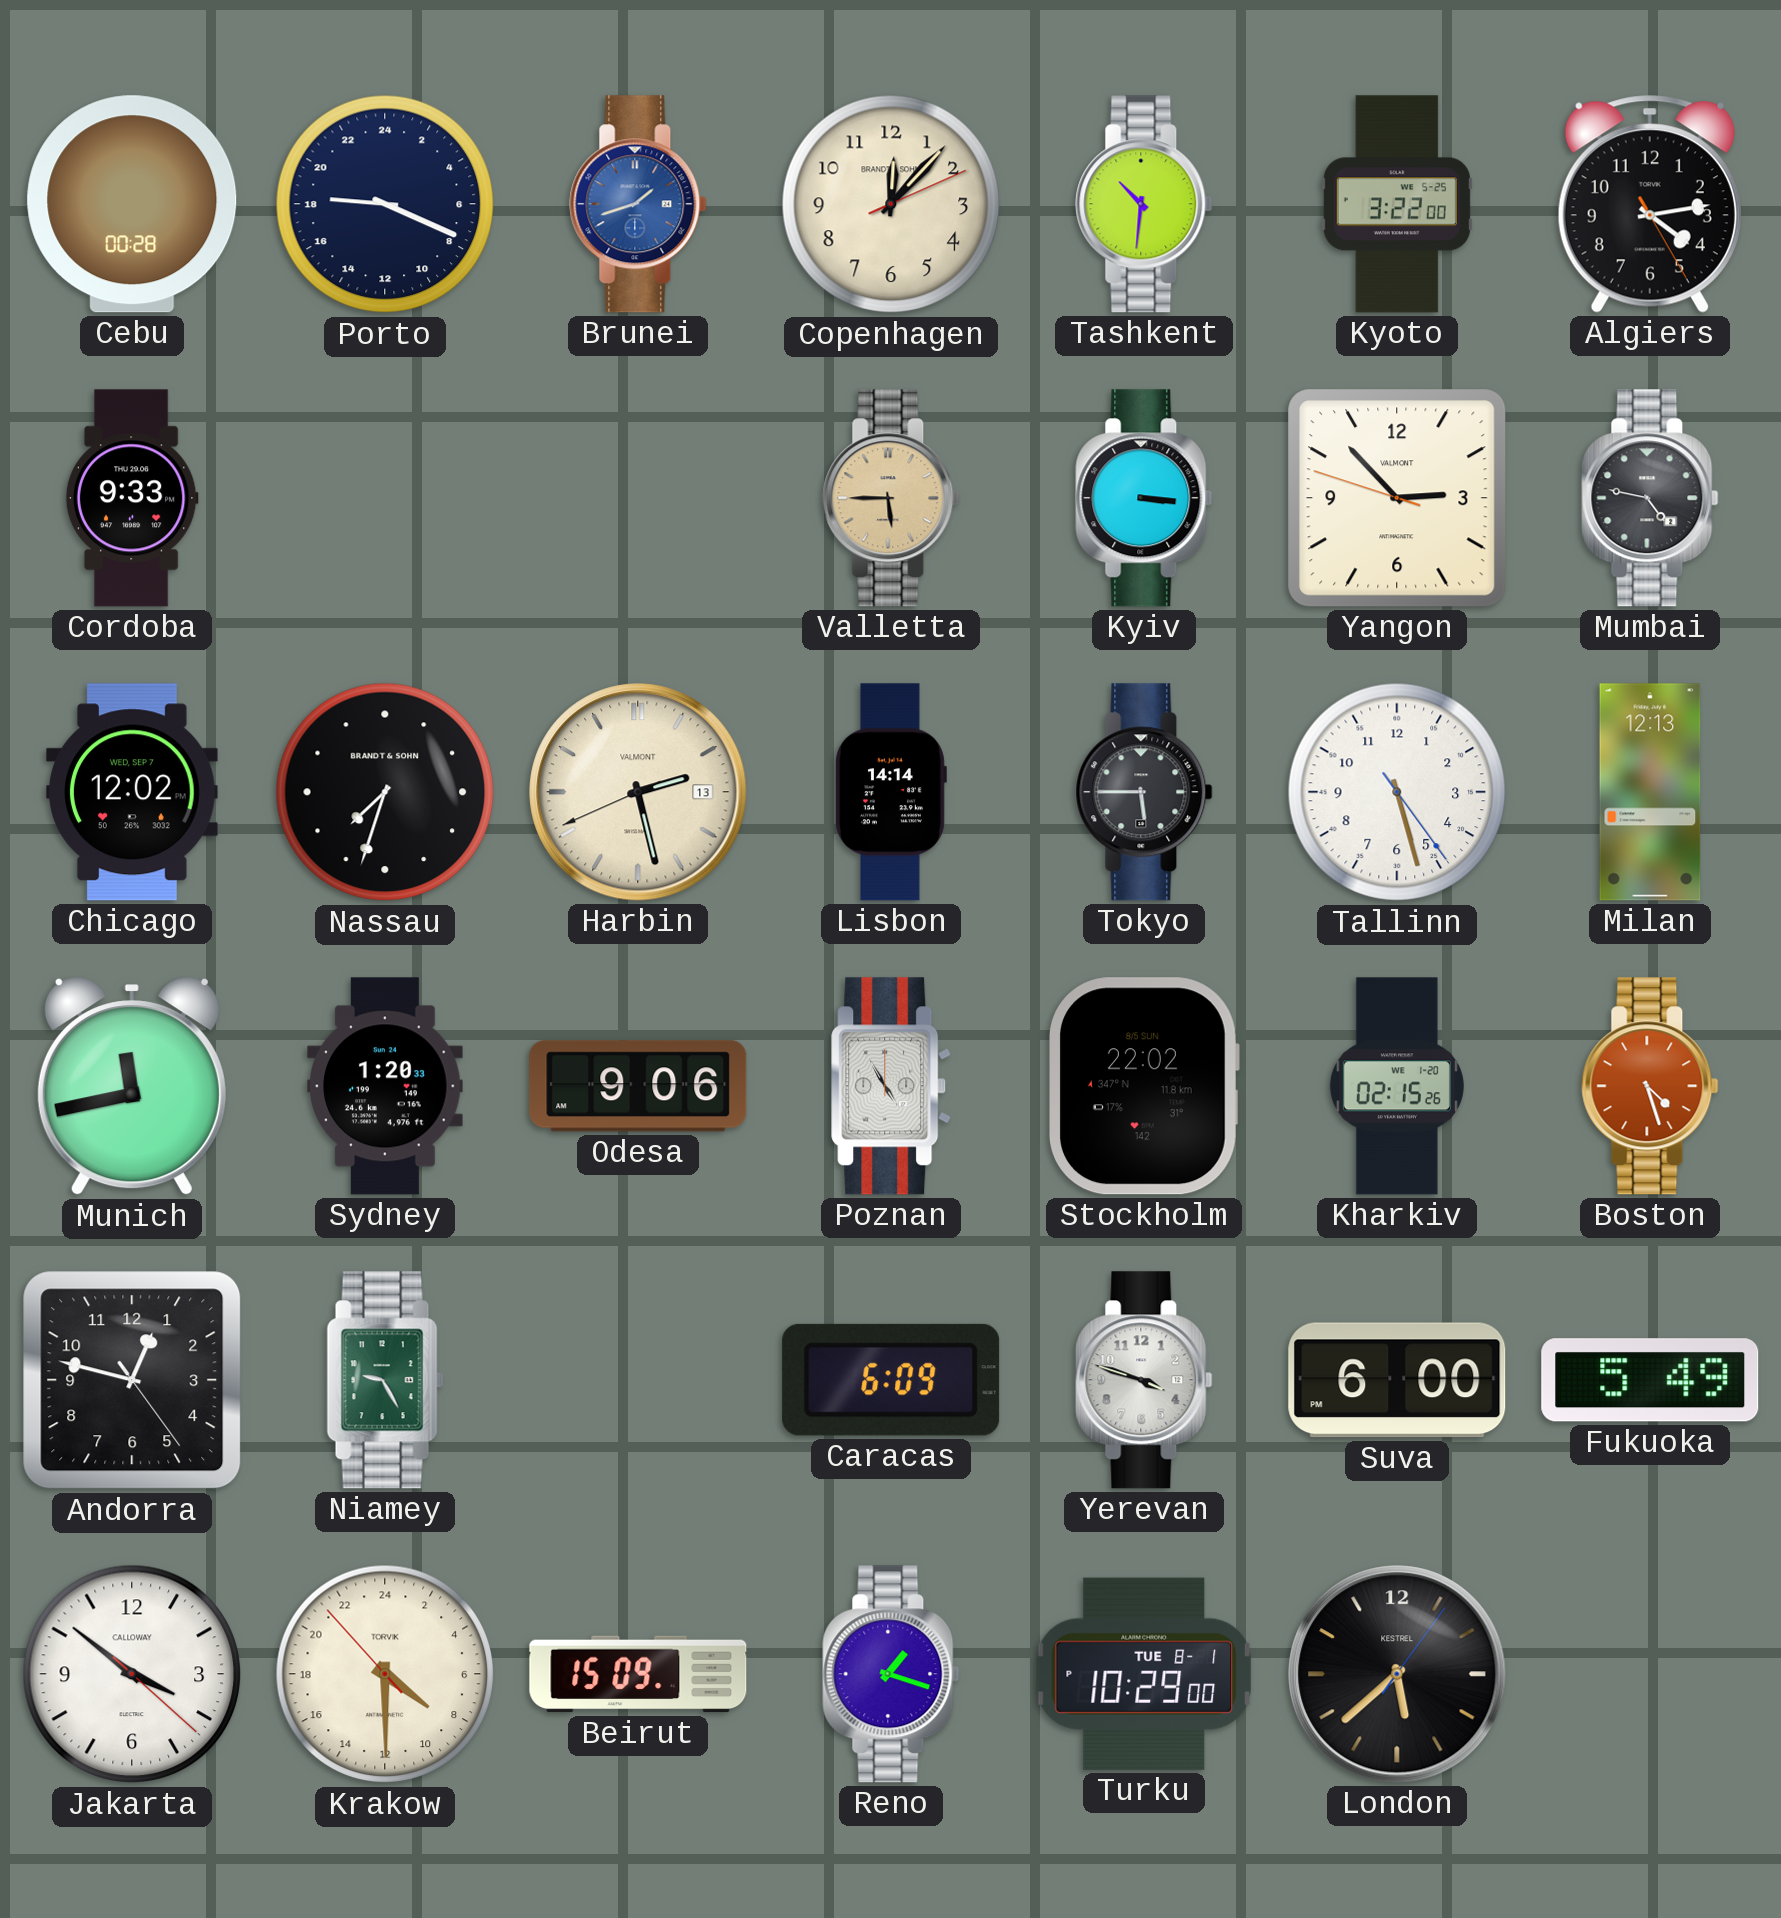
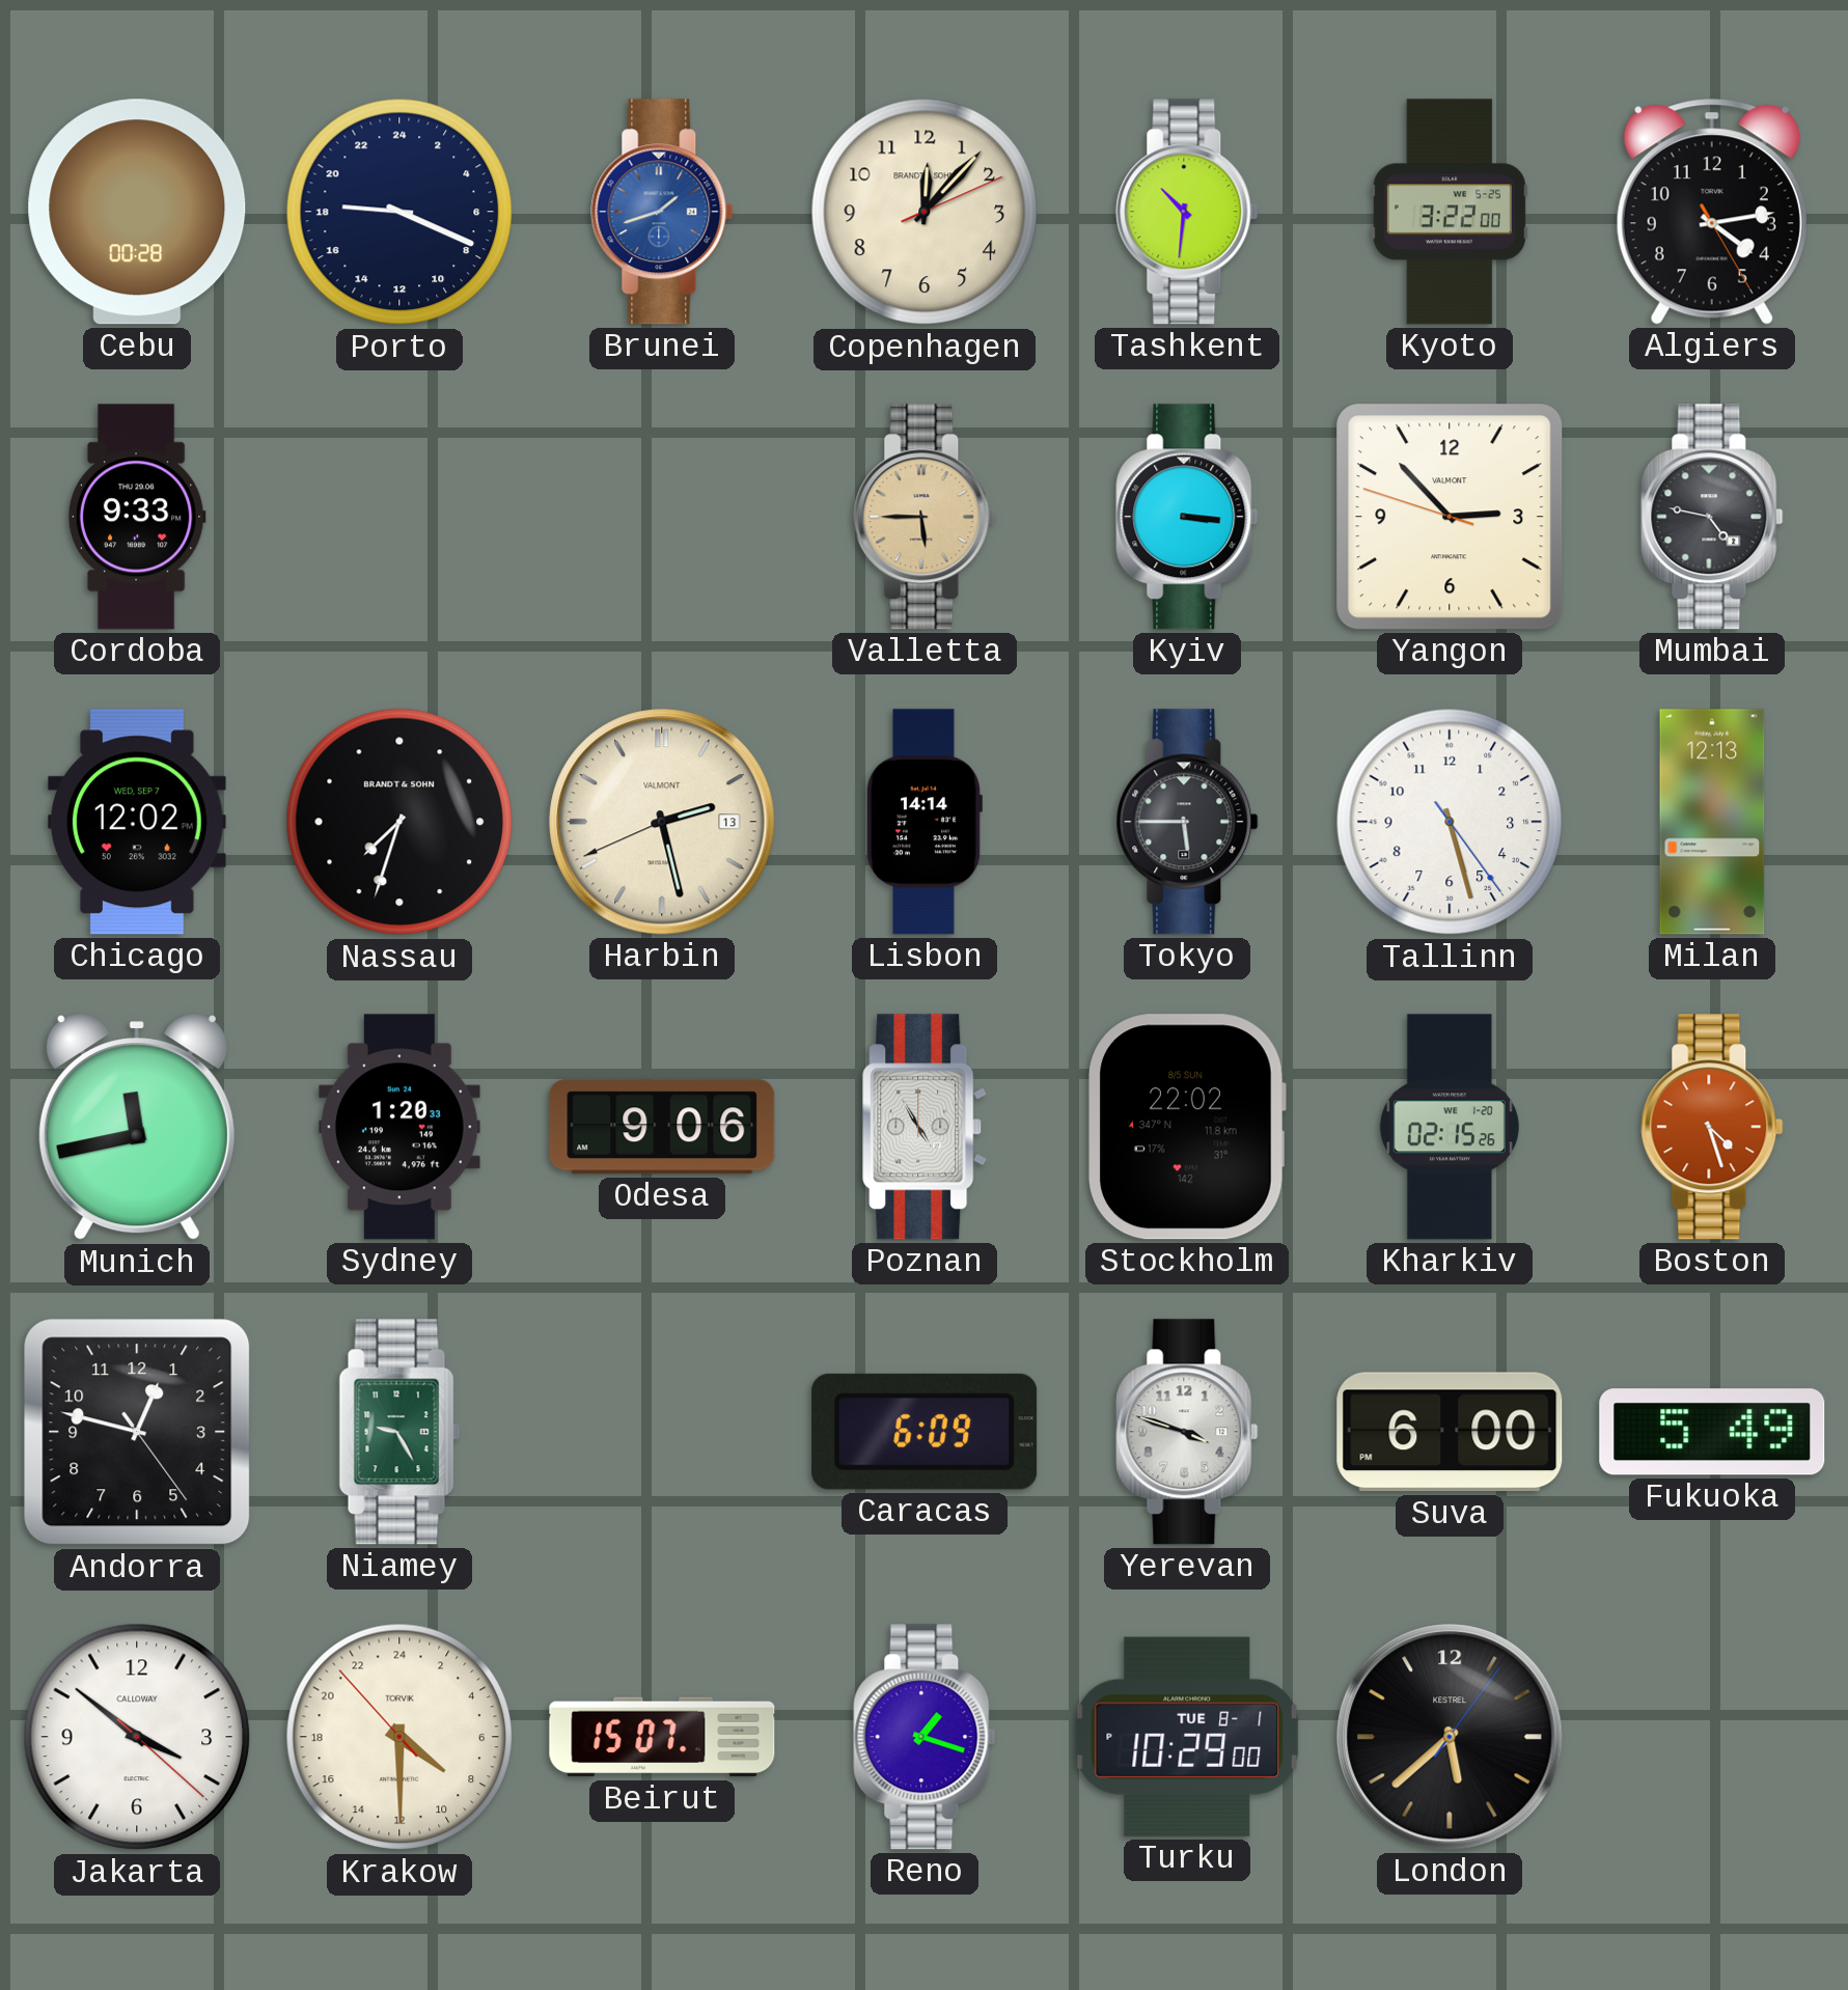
Beirut: 15:09 -> 15:07 (662, 1737)
